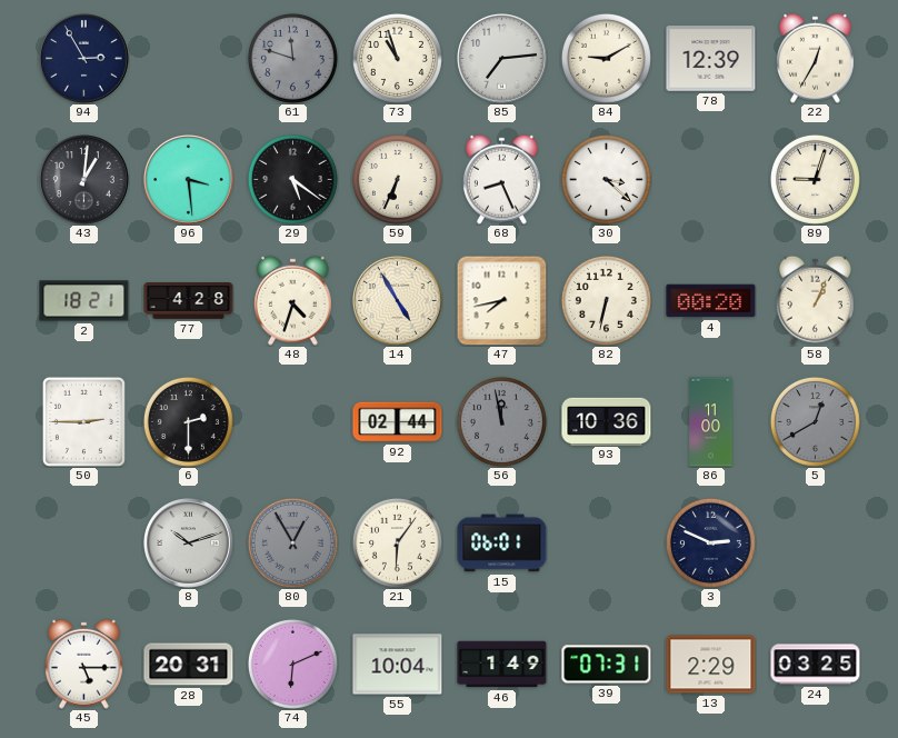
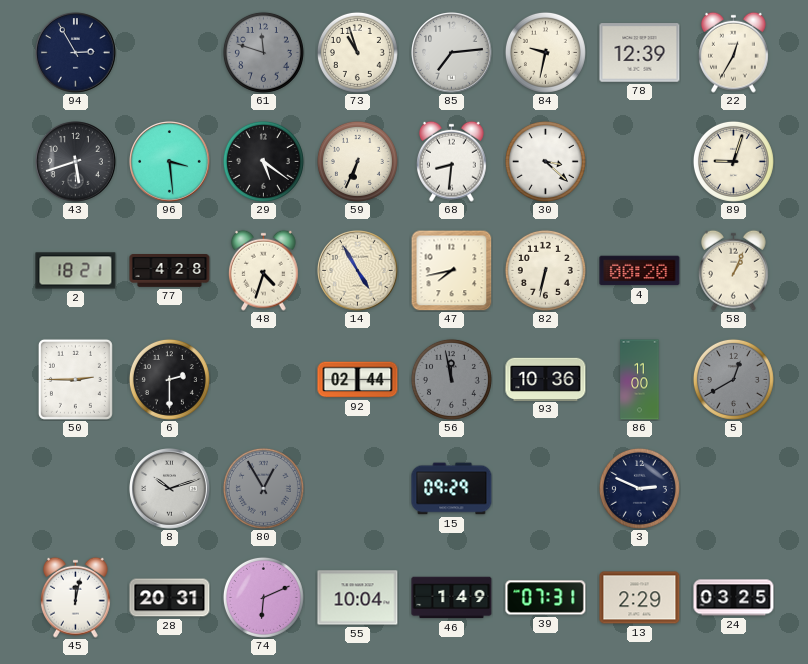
84: 9:10 -> 9:32 (545, 52)
43: 1:01 -> 5:42 (76, 162)
68: 8:26 -> 8:31 (452, 161)
21: 6:06 -> none (397, 542)
15: 06:01 -> 09:29 (452, 489)
45: 5:15 -> 12:02 (76, 597)
